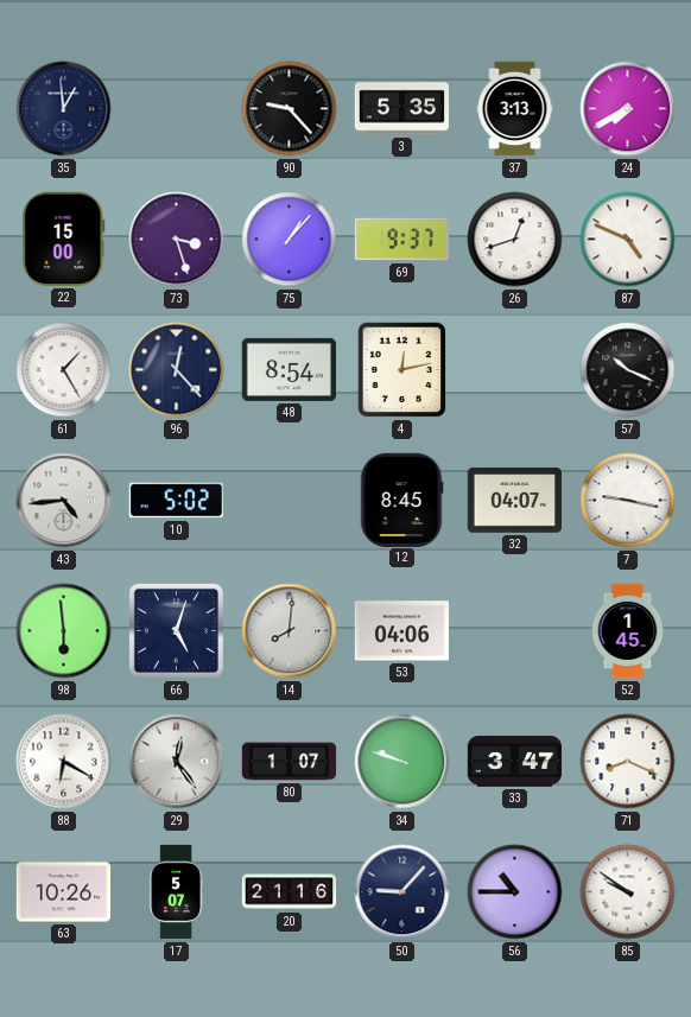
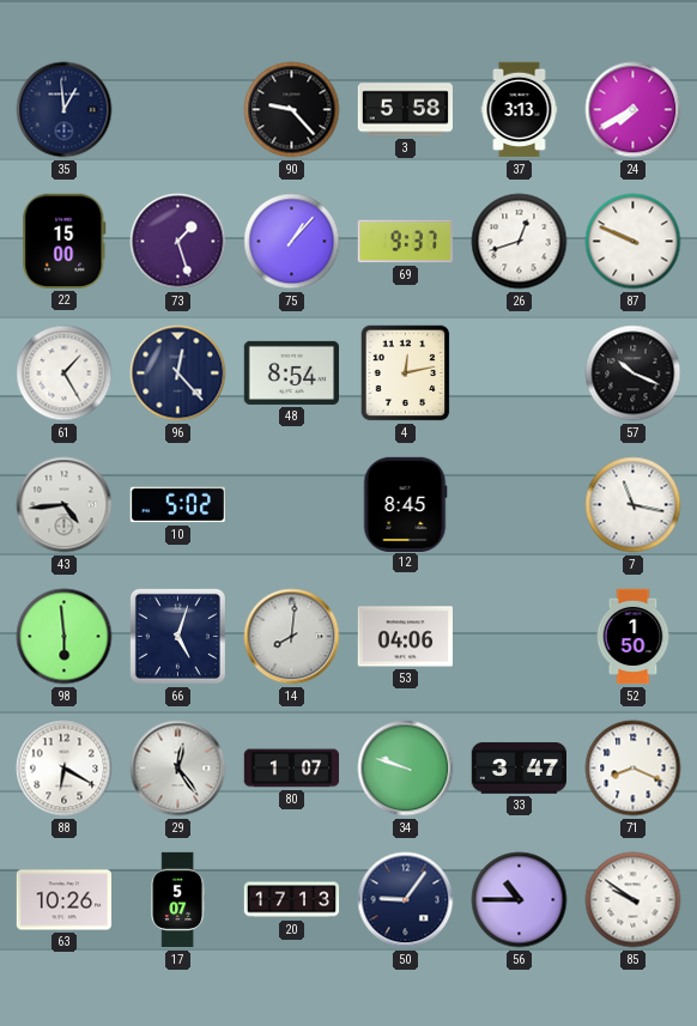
3: 5:35 -> 5:58 (405, 110)
73: 3:27 -> 1:27 (178, 242)
87: 4:49 -> 9:49 (634, 242)
32: 04:07 -> none (514, 501)
7: 9:17 -> 11:17 (634, 505)
52: 1:45 -> 1:50 (634, 637)
20: 21:16 -> 17:13 (292, 900)
50: 9:07 -> 9:06 (406, 900)
